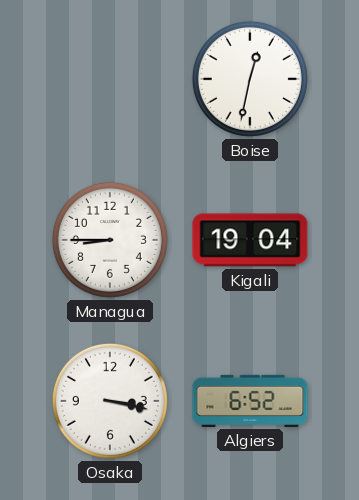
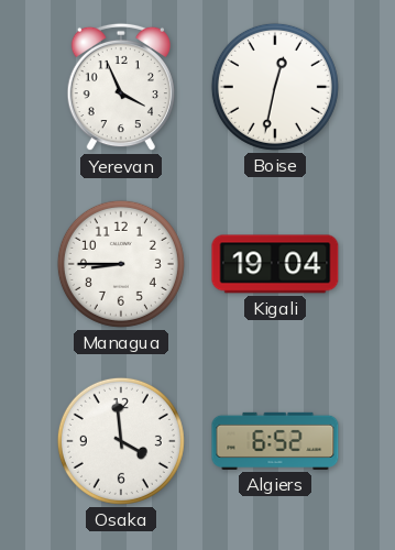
Yerevan: none -> 3:56 (121, 87)
Osaka: 3:17 -> 3:59 (121, 441)
